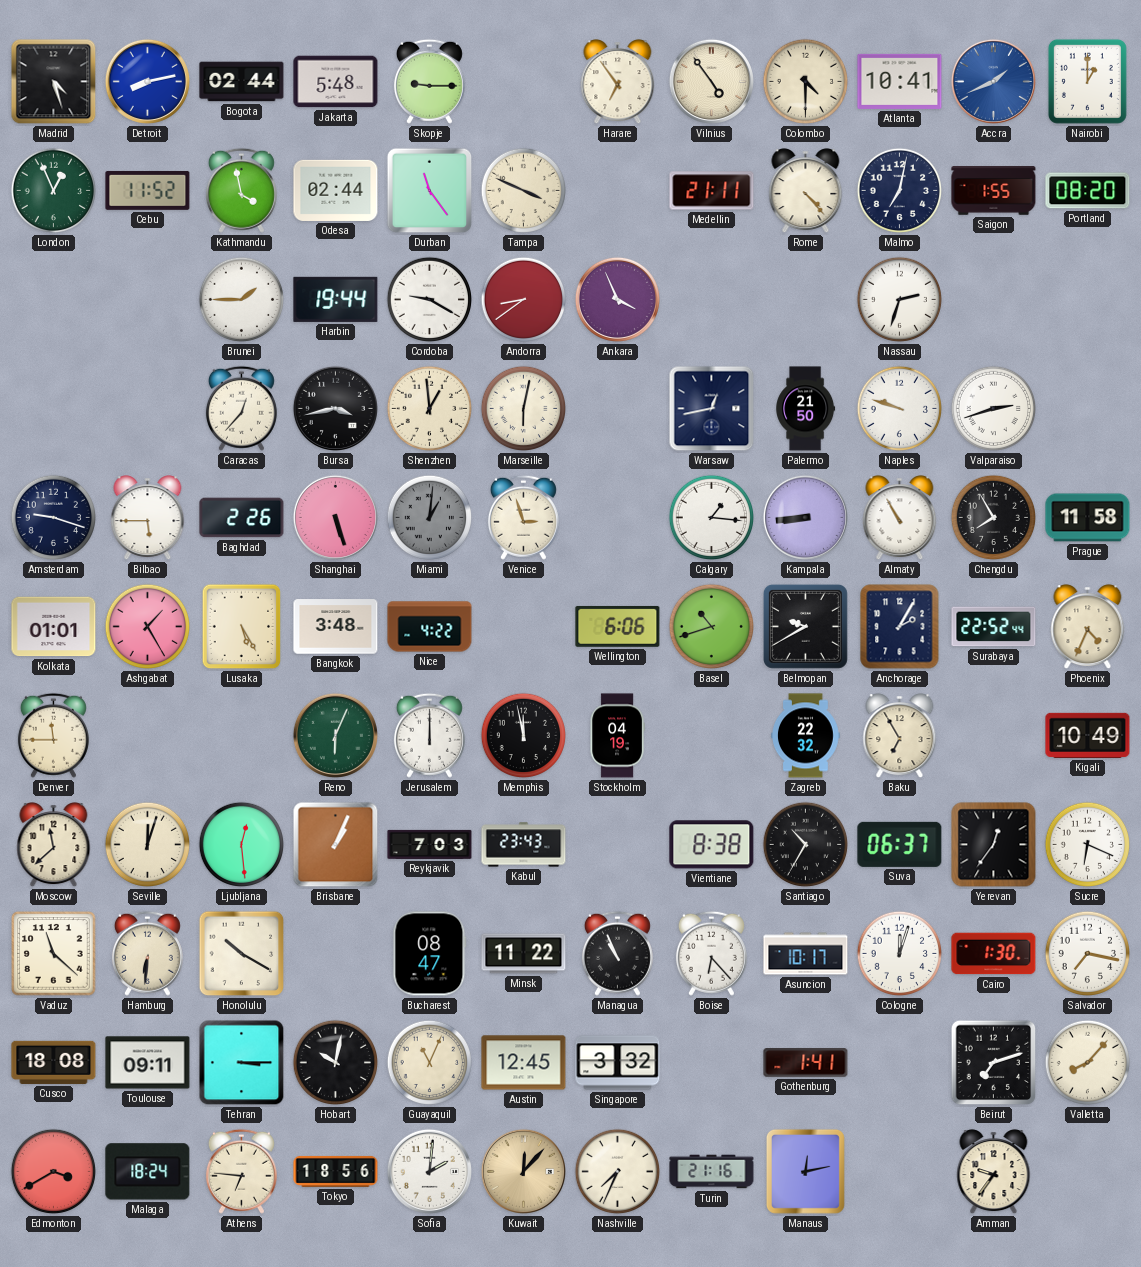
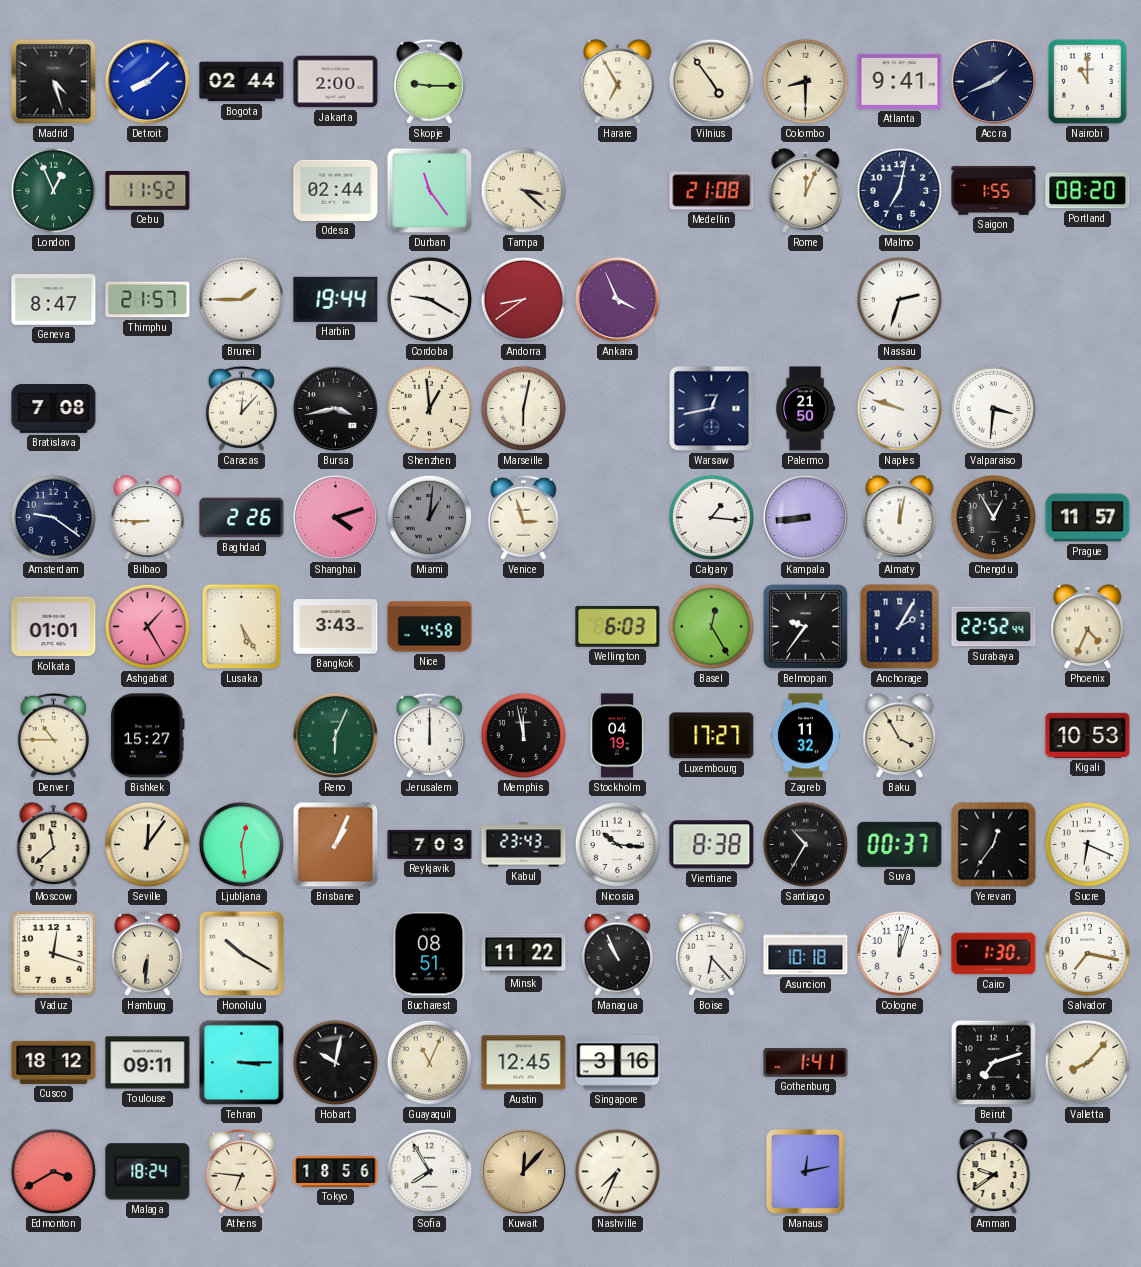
Detroit: 8:13 -> 8:08 (147, 81)
Jakarta: 5:48 -> 2:00 (336, 82)
Harare: 6:54 -> 6:55 (618, 82)
Colombo: 4:30 -> 8:30 (806, 82)
Atlanta: 10:41 -> 9:41 (900, 81)
Accra dial: blue -> navy (993, 81)
Nairobi: 1:00 -> 11:00 (1087, 81)
Kathmandu: 3:58 -> none (241, 190)
Tampa: 3:49 -> 3:22 (524, 191)
Medellin: 21:11 -> 21:08 (712, 191)
Rome: 4:23 -> 12:04 (806, 191)
Geneva: none -> 8:47 (54, 300)
Thimphu: none -> 21:57 (148, 300)
Bratislava: none -> 7:08 (54, 409)
Caracas: 12:37 -> 12:07 (241, 408)
Valparaiso: 2:42 -> 3:31 (994, 409)
Amsterdam: 9:18 -> 9:21 (54, 518)
Bilbao: 5:45 -> 8:45 (148, 518)
Shanghai: 5:27 -> 4:12 (335, 517)
Almaty: 10:55 -> 12:02 (900, 518)
Chengdu: 7:55 -> 12:55 (994, 518)
Prague: 11:58 -> 11:57 (1088, 518)
Bangkok: 3:48 -> 3:43 (336, 627)
Nice: 4:22 -> 4:58 (430, 627)
Wellington: 6:06 -> 6:03 (618, 626)
Basel: 10:42 -> 12:25 (712, 627)
Belmopan: 9:40 -> 9:36 (805, 626)
Denver: 11:45 -> 10:45 (53, 735)
Bishkek: none -> 15:27 (148, 736)
Luxembourg: none -> 17:27 (712, 736)
Zagreb: 22:32 -> 11:32 (806, 736)
Baku: 6:55 -> 3:55 (900, 736)
Kigali: 10:49 -> 10:53 (1088, 735)
Seville: 12:03 -> 12:06 (148, 845)
Nicosia: none -> 10:16 (618, 845)
Suva: 06:37 -> 00:37 (900, 844)
Vaduz: 11:22 -> 12:18 (54, 954)
Bucharest: 08:47 -> 08:51 (430, 954)
Asuncion: 10:17 -> 10:18 (806, 954)
Cusco: 18:08 -> 18:12 (54, 1062)
Singapore: 3:32 -> 3:16 (618, 1063)
Sofia: 2:01 -> 7:55 (429, 1171)
Turin: 21:16 -> none (712, 1172)
Amman: 9:36 -> 9:39 (994, 1172)
